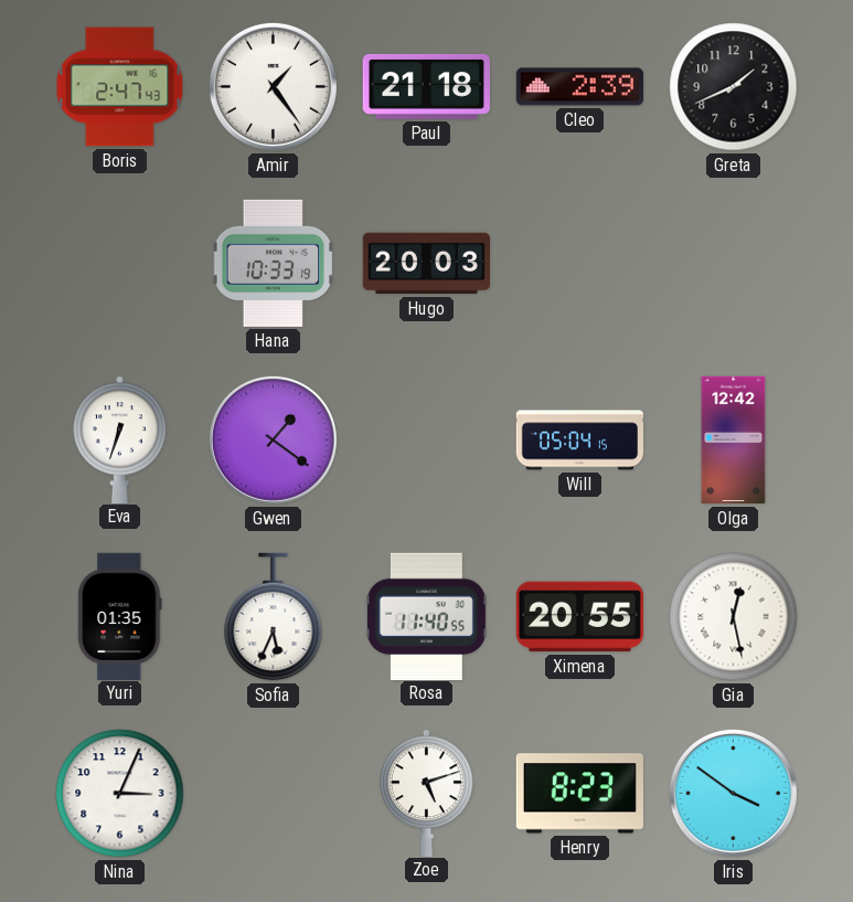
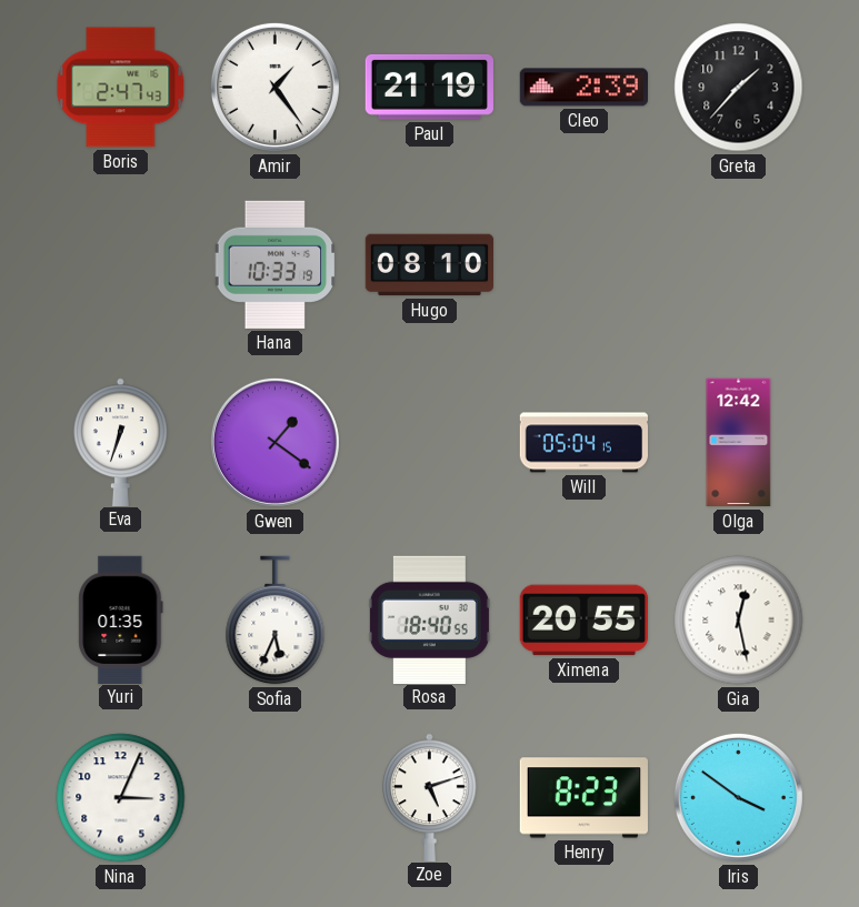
Paul: 21:18 -> 21:19 (429, 87)
Greta: 1:41 -> 1:37 (739, 88)
Hugo: 20:03 -> 08:10 (429, 265)
Rosa: 11:40 -> 18:40 (429, 619)
